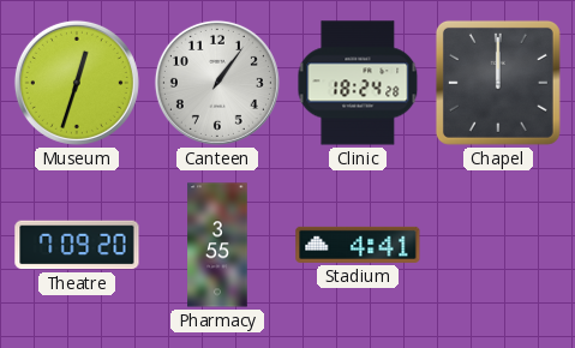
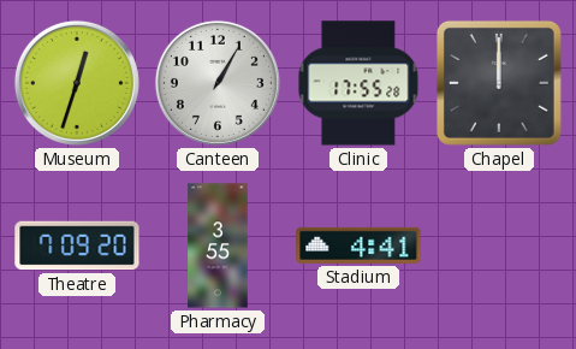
Canteen: 1:06 -> 1:05 (218, 83)
Clinic: 18:24 -> 17:55 (358, 83)
